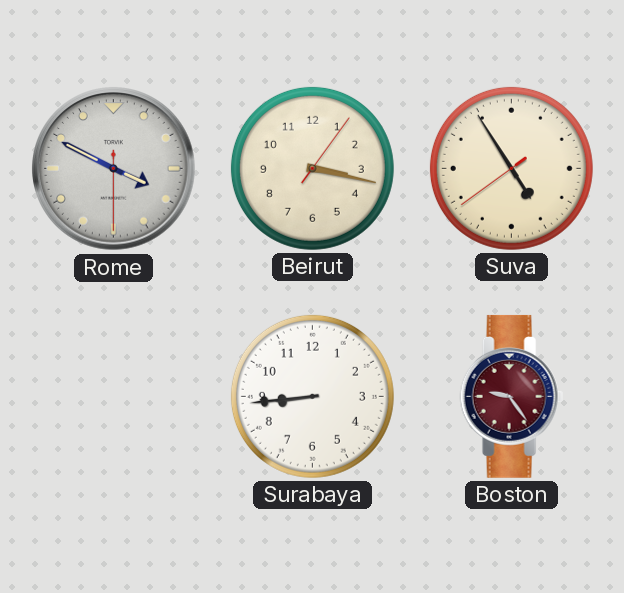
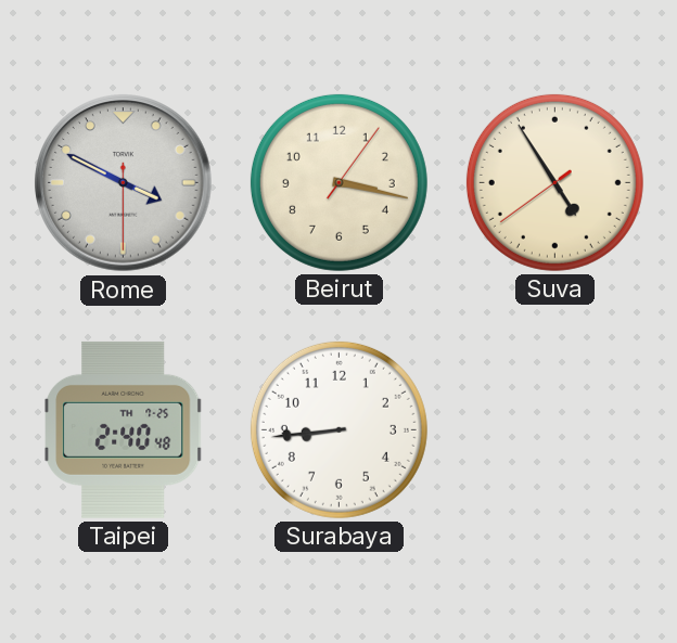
Taipei: none -> 2:40 (124, 429)
Boston: 9:24 -> none (511, 396)
